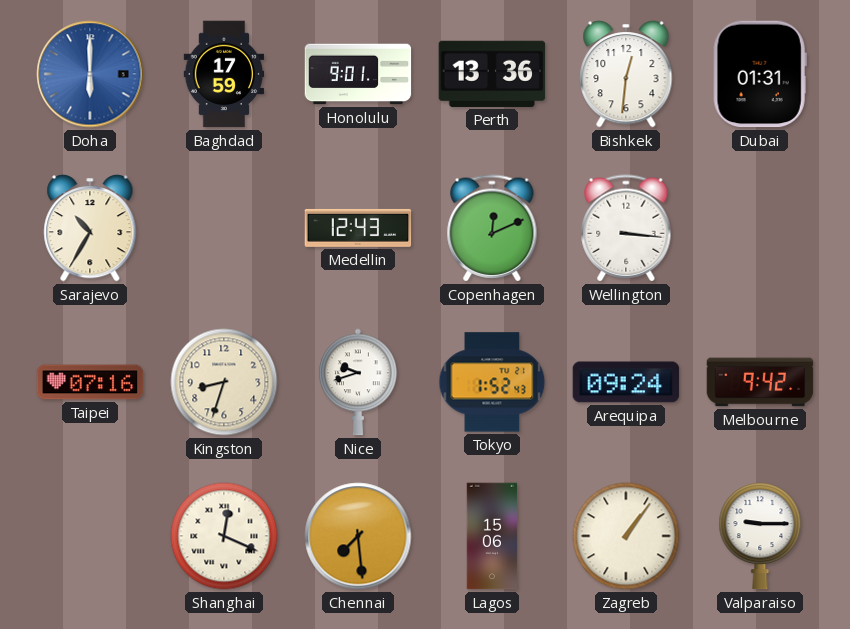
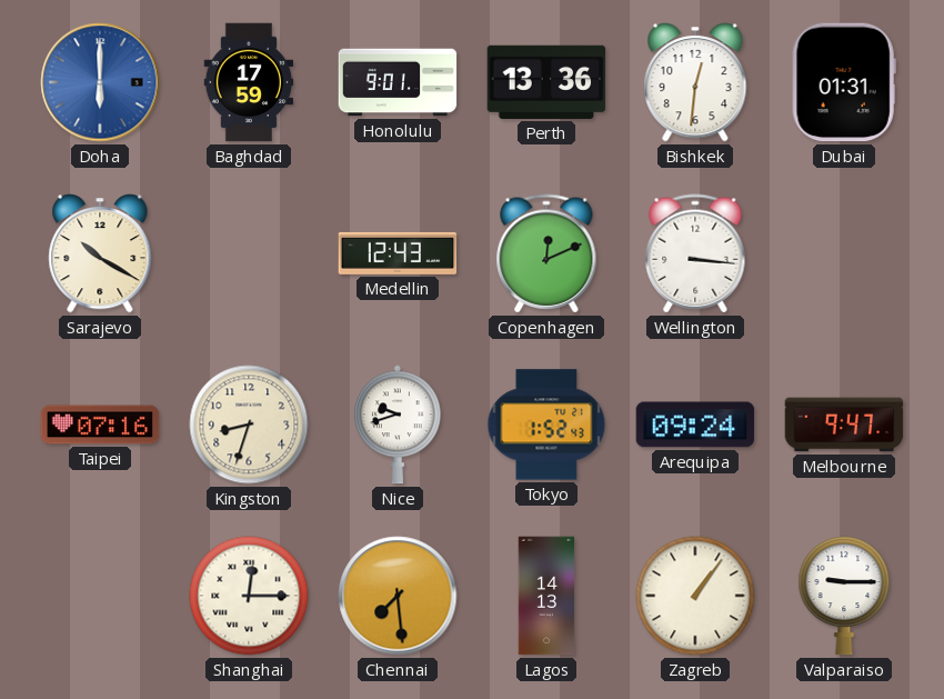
Sarajevo: 10:35 -> 10:20 (100, 253)
Melbourne: 9:42 -> 9:47 (844, 425)
Shanghai: 12:19 -> 12:15 (249, 596)
Lagos: 15:06 -> 14:13 (546, 596)
